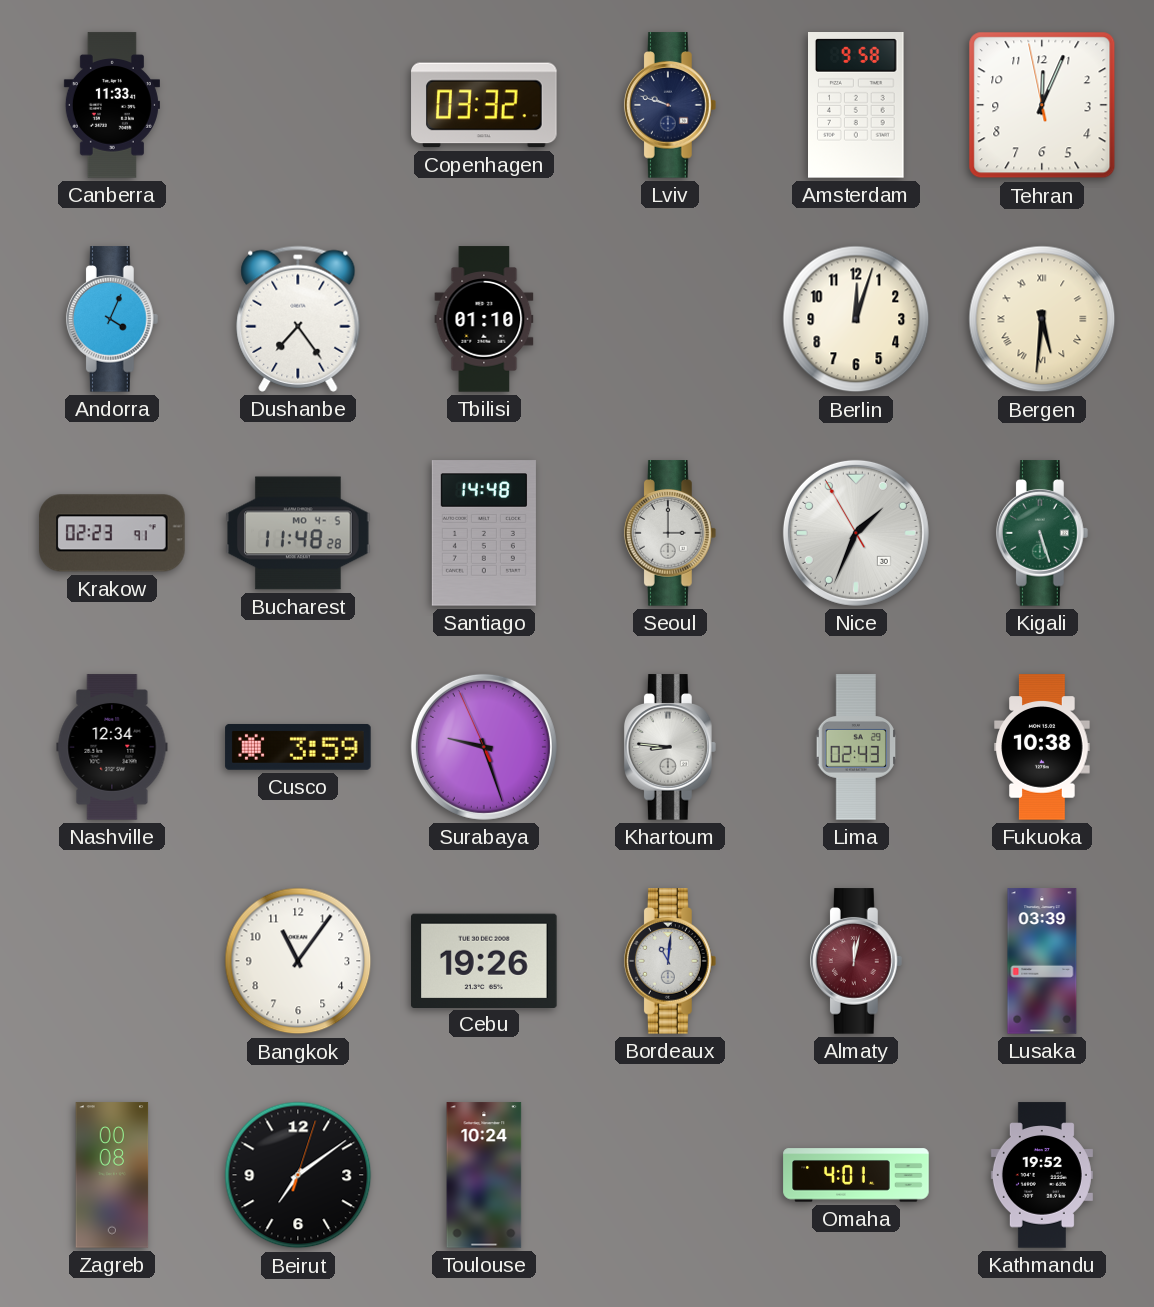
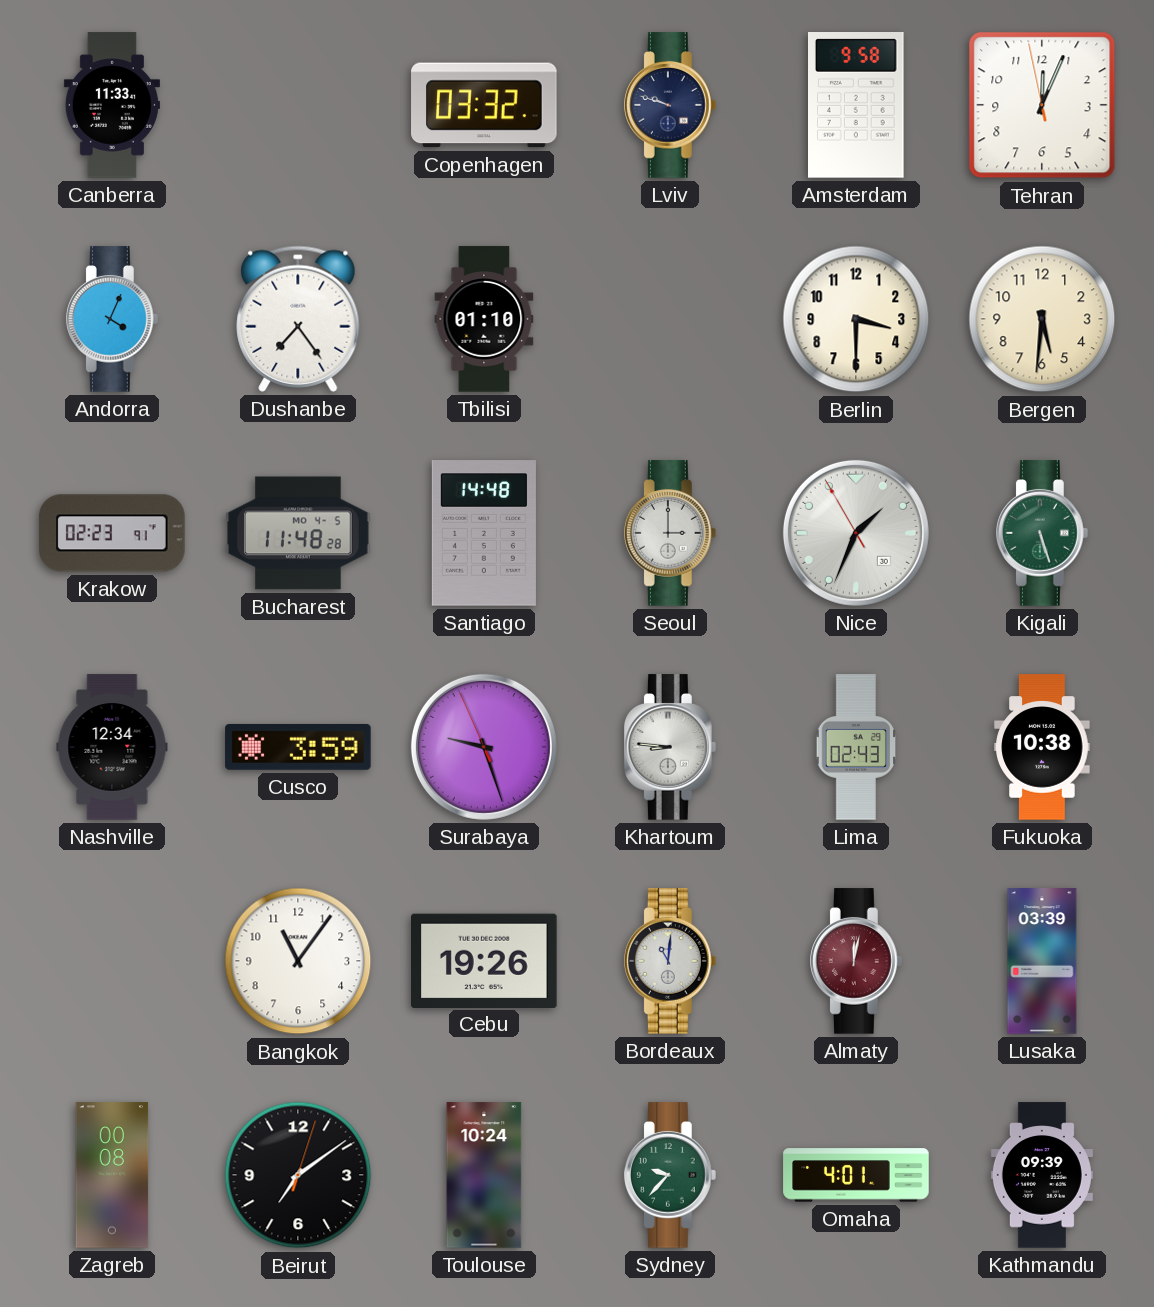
Berlin: 12:03 -> 3:30 (856, 319)
Bergen numerals: Roman -> Arabic (1042, 319)
Sydney: none -> 9:37 (670, 1175)
Kathmandu: 19:52 -> 09:39 (1042, 1175)
